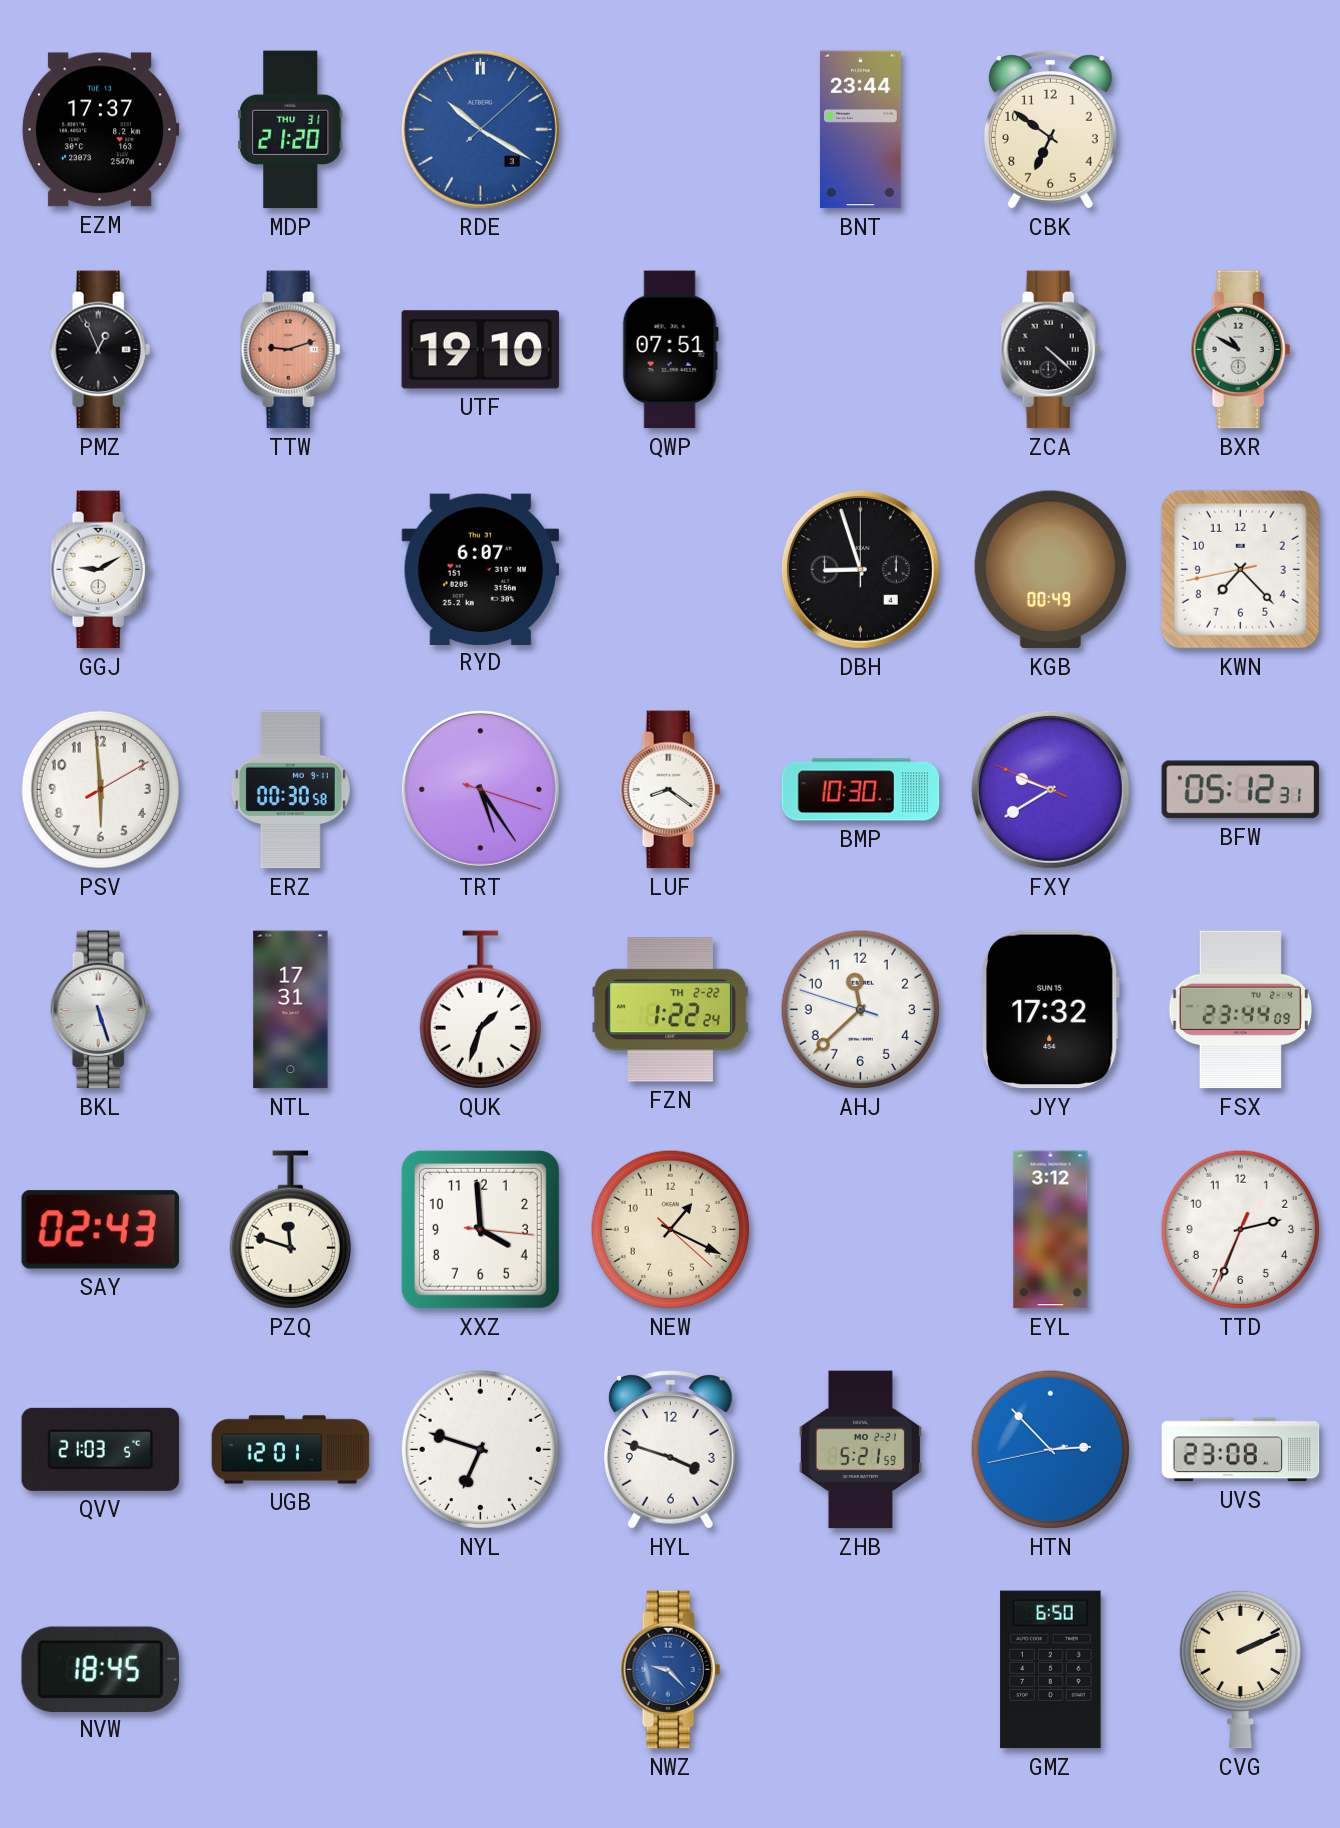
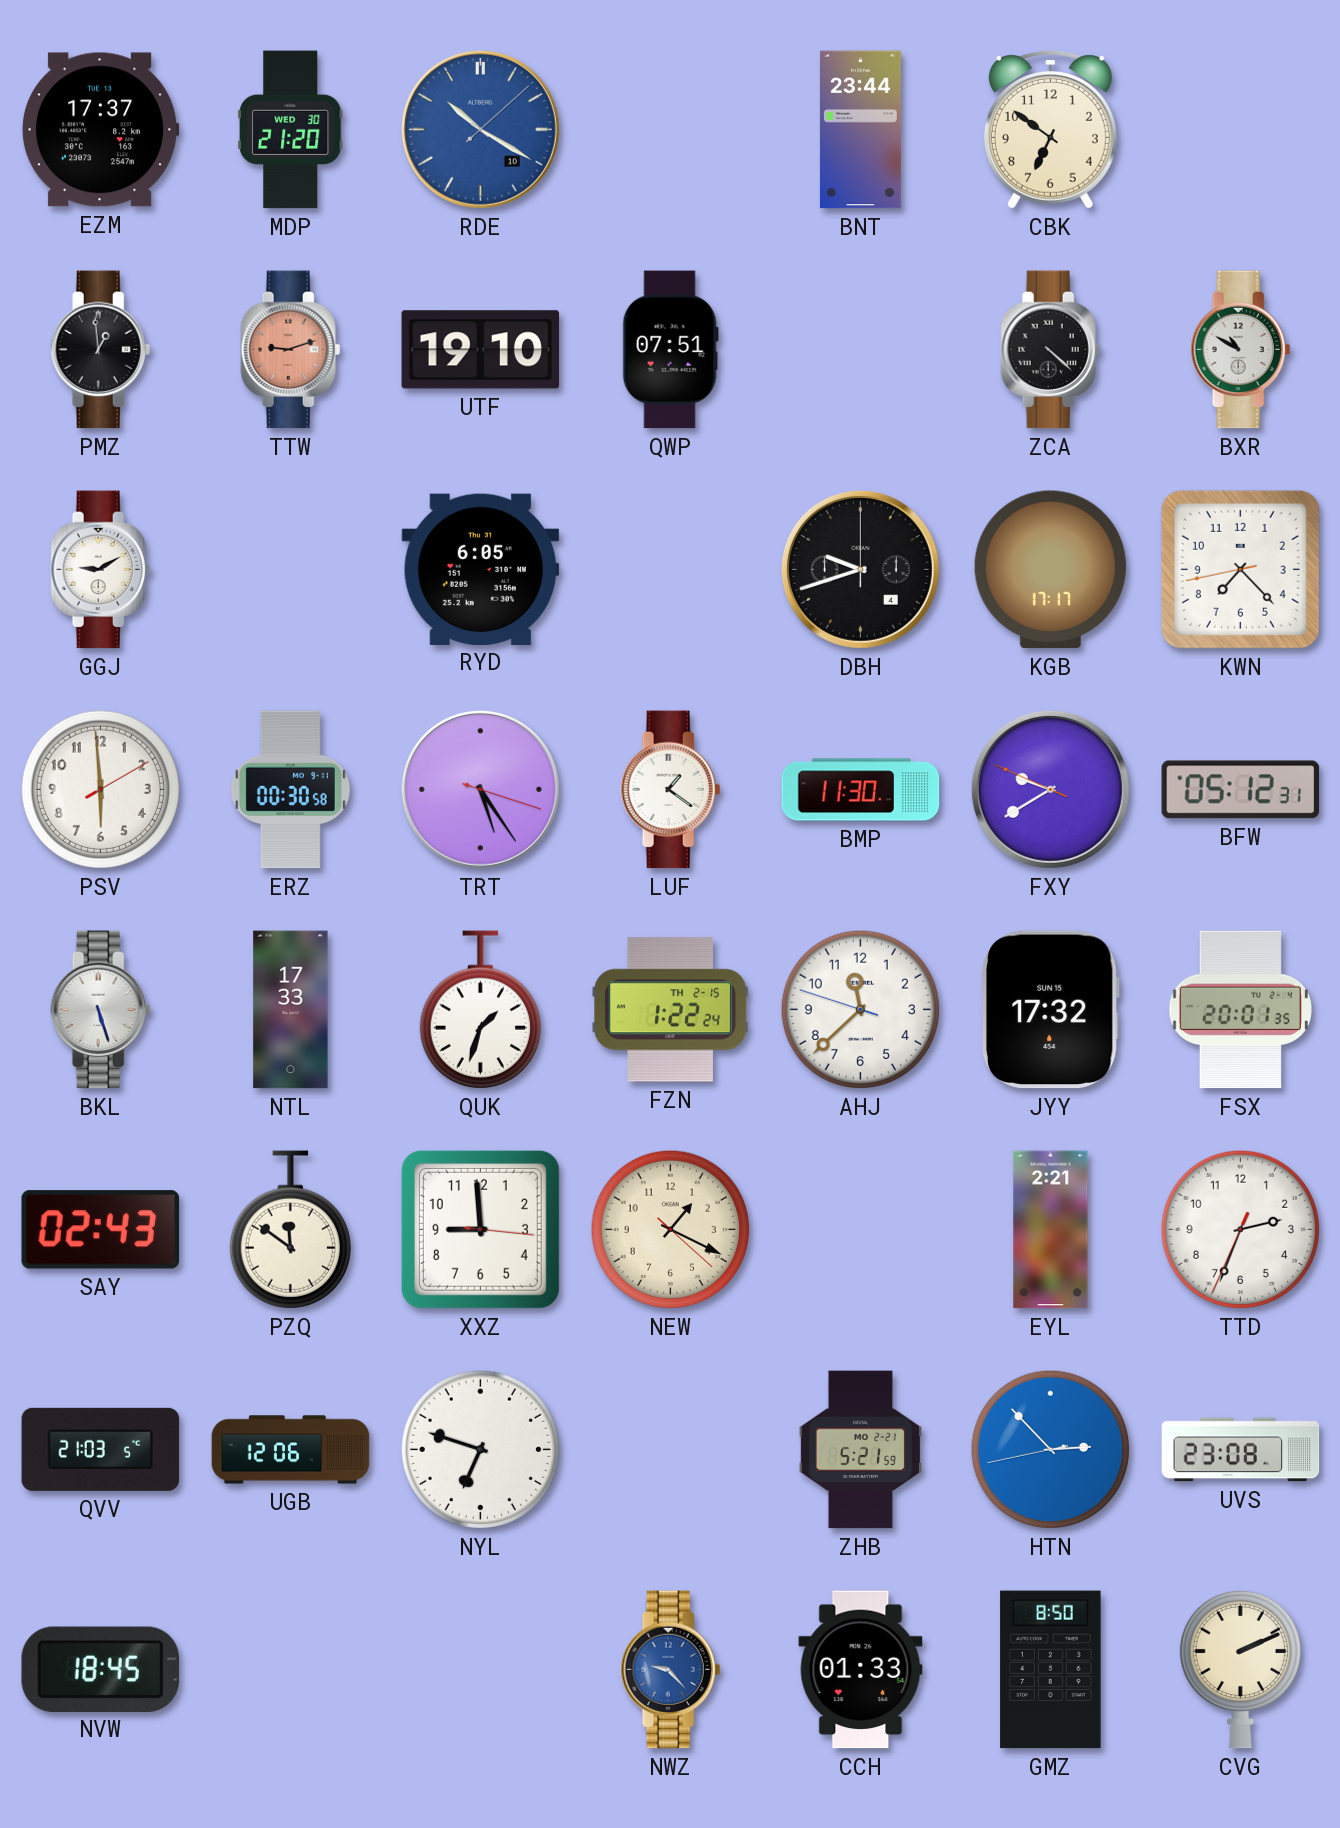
MDP date: THU 31 -> WED 30 (291, 130)
RDE date: 3 -> 10 (480, 129)
PMZ: 12:56 -> 12:59 (101, 350)
RYD: 6:07 -> 6:05 (481, 569)
DBH: 8:57 -> 9:42 (860, 569)
KGB: 00:49 -> 17:17 (1050, 570)
LUF: 8:21 -> 1:21 (671, 790)
BMP: 10:30 -> 11:30 (861, 790)
NTL: 17:31 -> 17:33 (291, 1010)
FZN date: TH 2-22 -> TH 2-15 (671, 1010)
FSX: 23:44 -> 20:01 (1240, 1010)
PZQ: 11:48 -> 11:51 (290, 1230)
XXZ: 3:59 -> 8:59 (480, 1229)
EYL: 3:12 -> 2:21 (1051, 1230)
UGB: 12:01 -> 12:06 (291, 1450)
HYL: 3:48 -> none (670, 1450)
CCH: none -> 01:33 (861, 1670)
GMZ: 6:50 -> 8:50 (1051, 1670)
